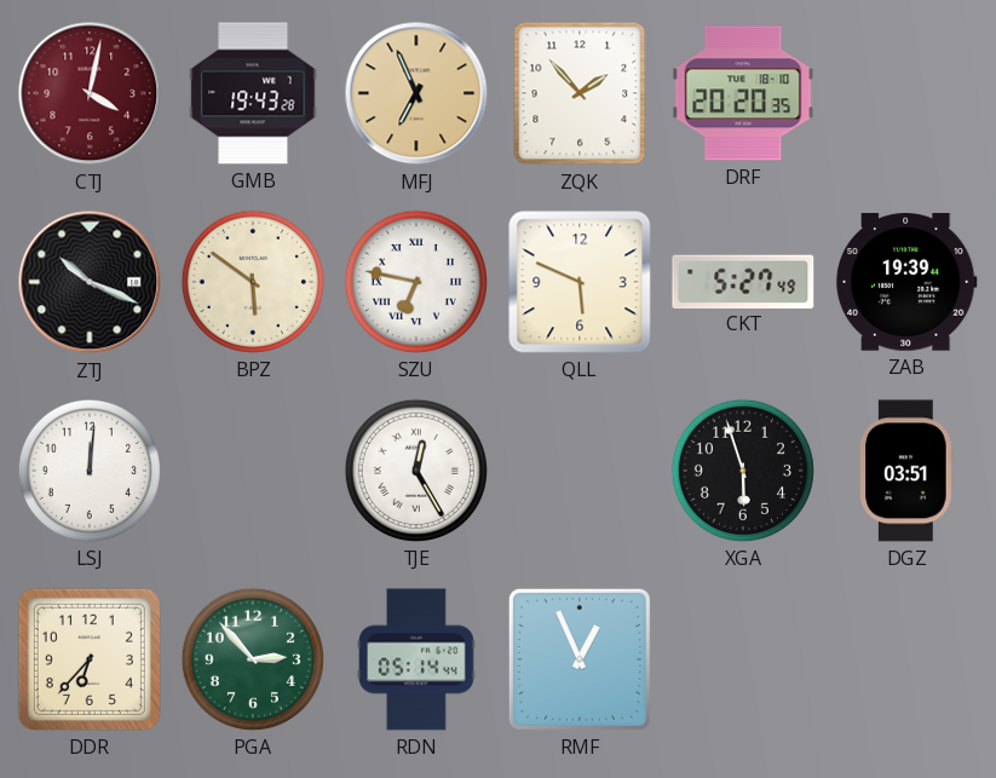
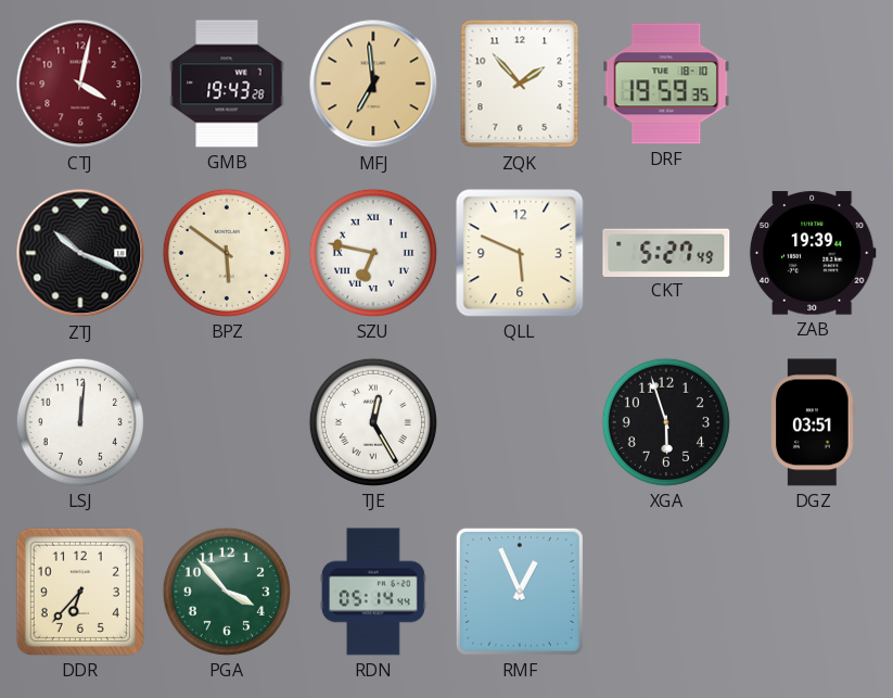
MFJ: 6:56 -> 6:59 (373, 84)
DRF: 20:20 -> 19:59 (666, 84)
PGA: 2:53 -> 3:53 (227, 592)
